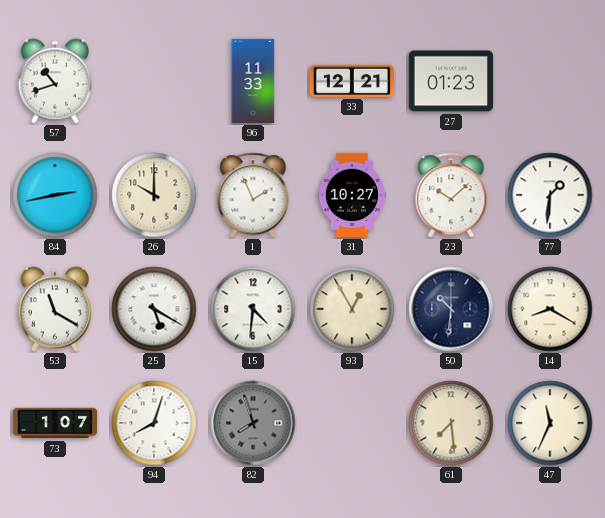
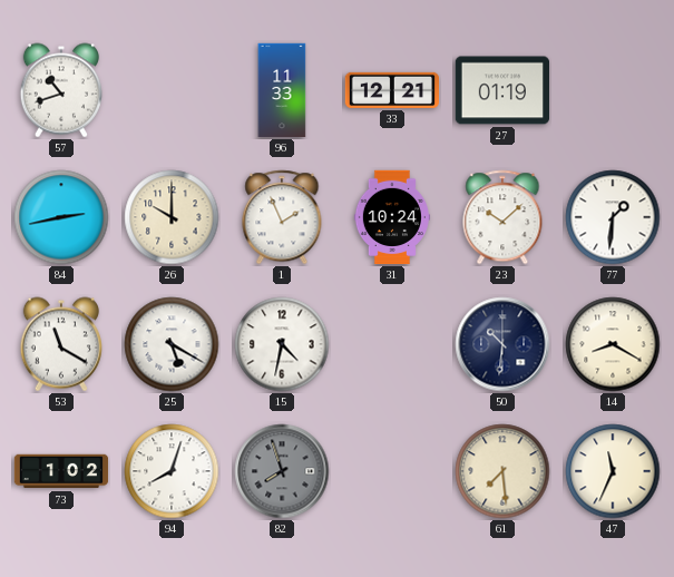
27: 01:23 -> 01:19 (501, 90)
31: 10:27 -> 10:24 (392, 217)
15: 4:31 -> 4:32 (282, 344)
93: 12:55 -> none (352, 309)
73: 1:07 -> 1:02 (61, 471)
